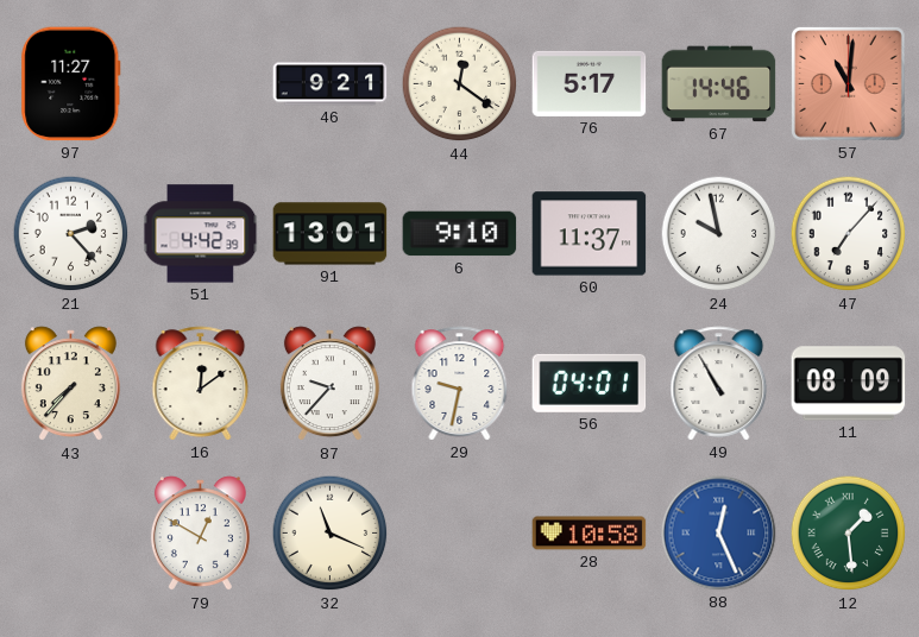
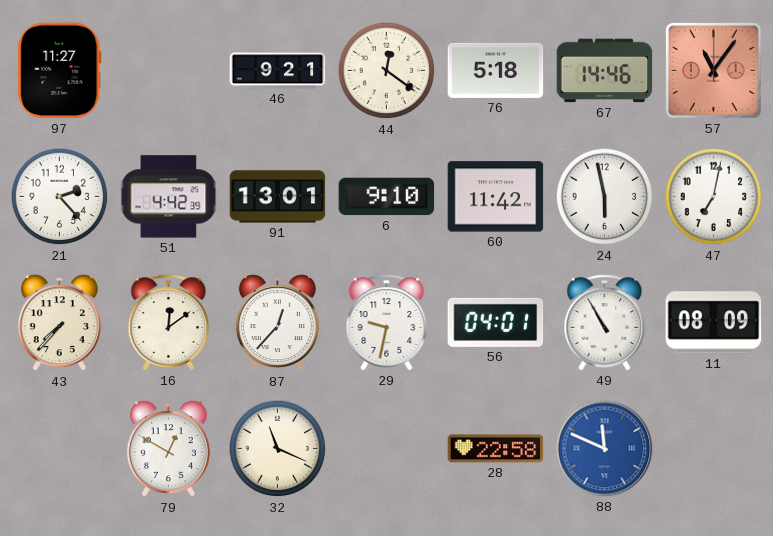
76: 5:17 -> 5:18 (496, 70)
57: 11:01 -> 11:06 (714, 71)
60: 11:37 -> 11:42 (496, 197)
24: 9:58 -> 5:58 (605, 197)
47: 7:07 -> 7:02 (714, 197)
87: 9:37 -> 12:37 (277, 323)
28: 10:58 -> 22:58 (496, 449)
88: 12:26 -> 11:49 (605, 449)
12: 1:29 -> none (849, 534)
